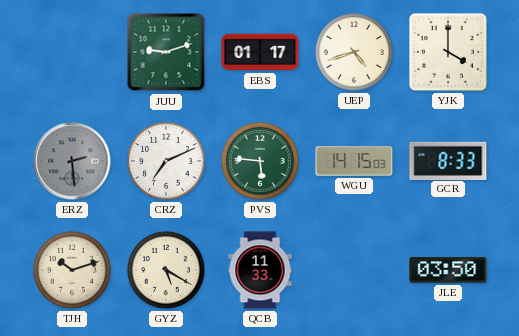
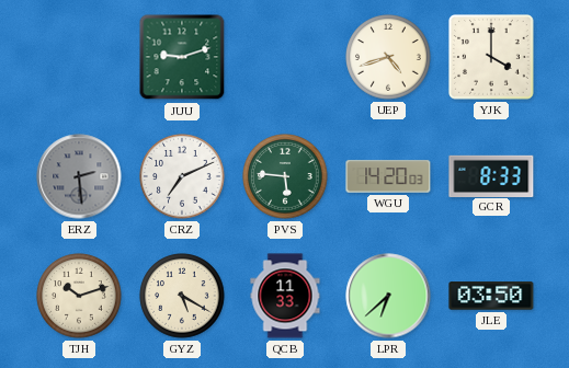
EBS: 01:17 -> none (260, 52)
WGU: 14:15 -> 14:20 (388, 176)
LPR: none -> 6:38 (388, 296)
